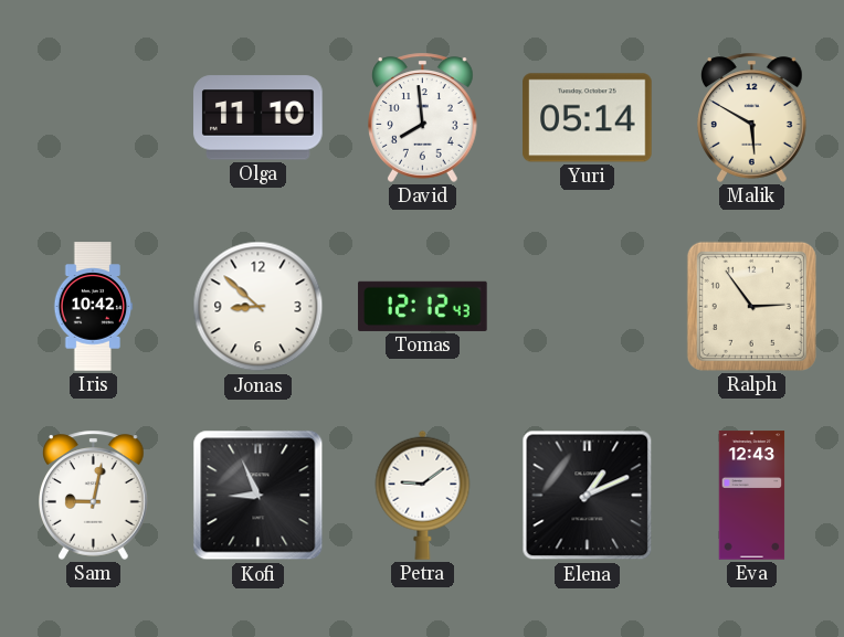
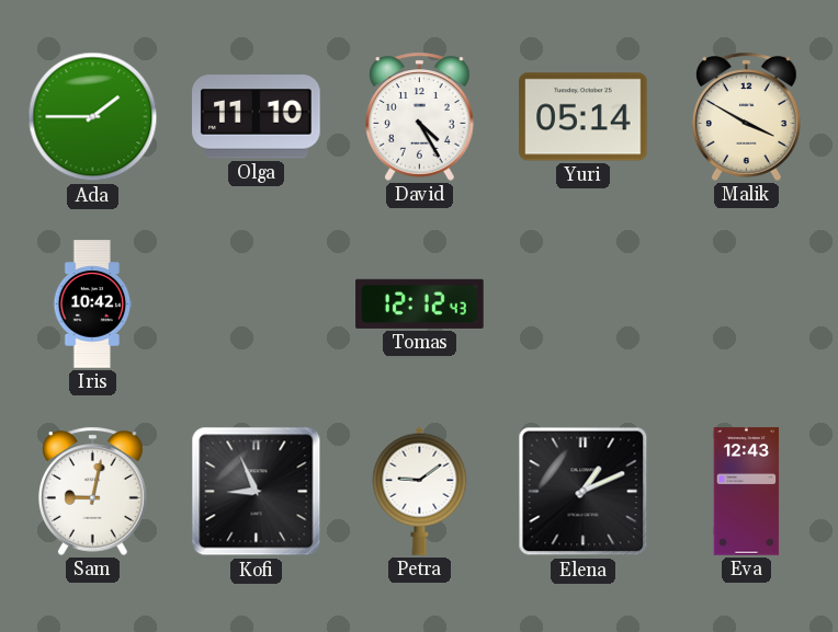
Ada: none -> 1:45 (93, 117)
David: 7:59 -> 4:25 (420, 116)
Malik: 5:50 -> 3:50 (747, 116)
Jonas: 8:52 -> none (259, 307)
Ralph: 2:54 -> none (751, 306)
